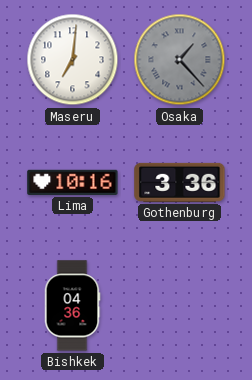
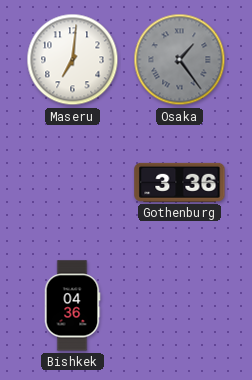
Osaka: 1:23 -> 1:24 (180, 60)
Lima: 10:16 -> none (73, 182)
